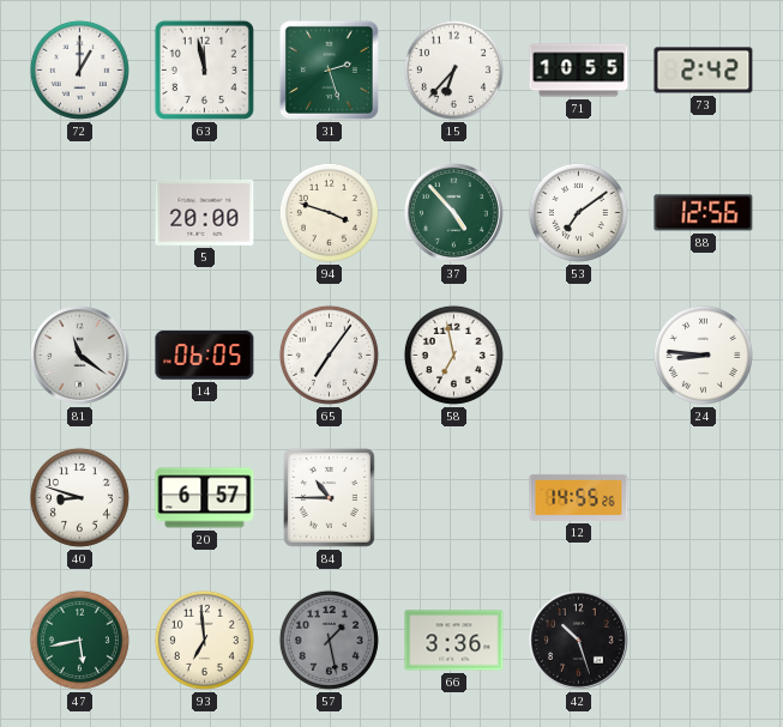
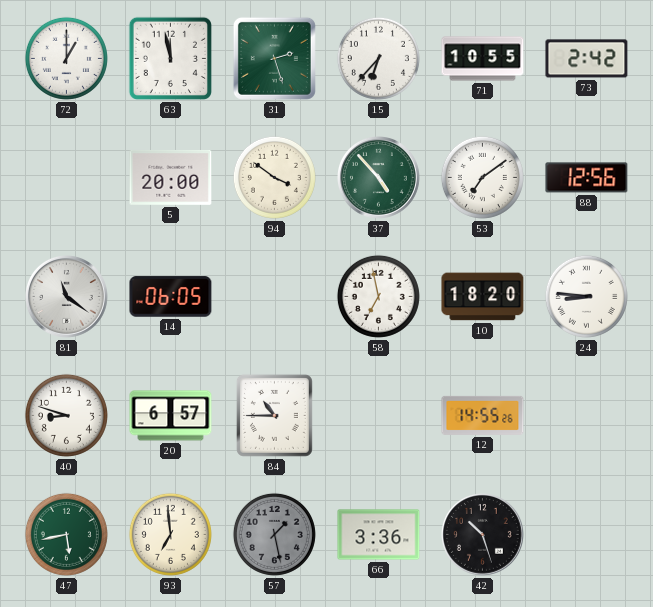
94: 3:48 -> 3:51 (274, 177)
65: 7:06 -> none (329, 355)
10: none -> 18:20 (483, 297)
